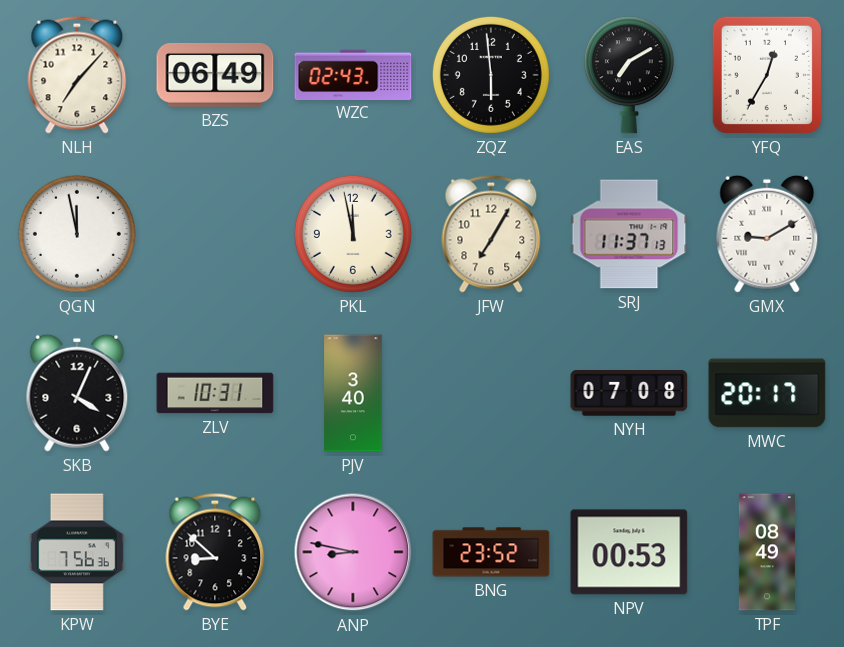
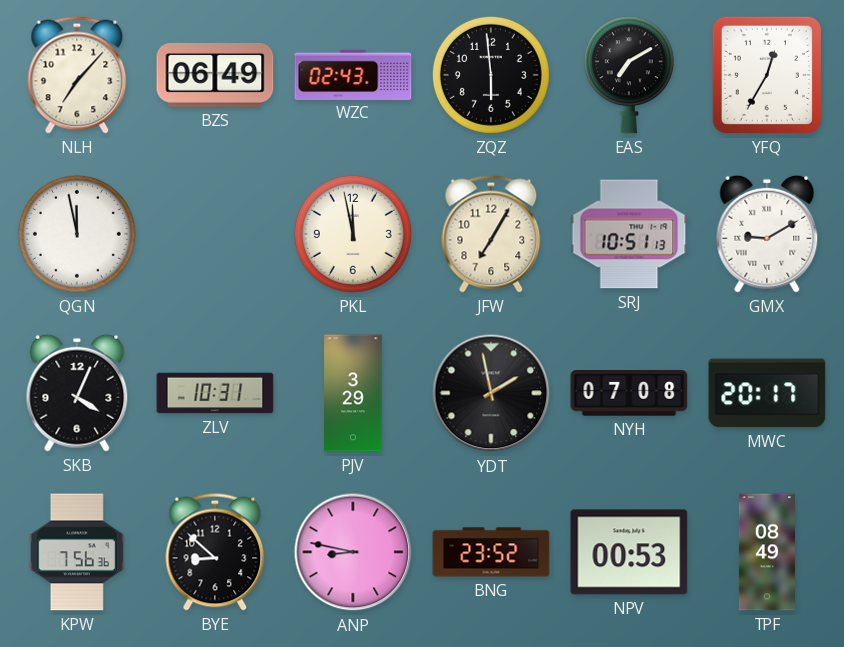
SRJ: 11:37 -> 10:51 (629, 234)
PJV: 3:40 -> 3:29 (353, 393)
YDT: none -> 1:58 (491, 393)
